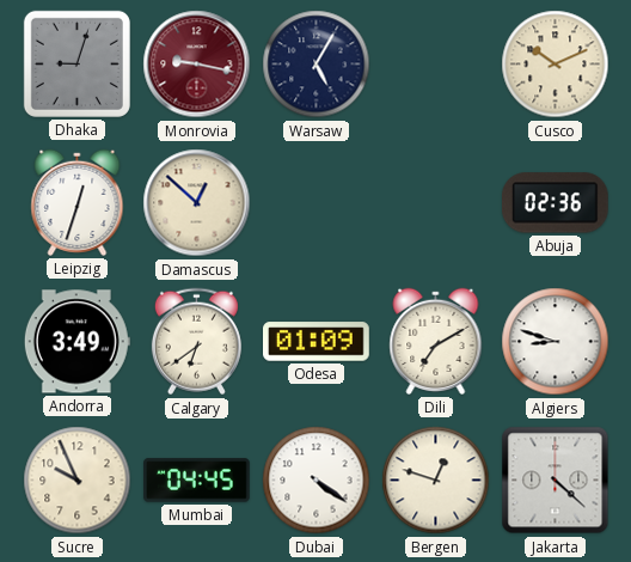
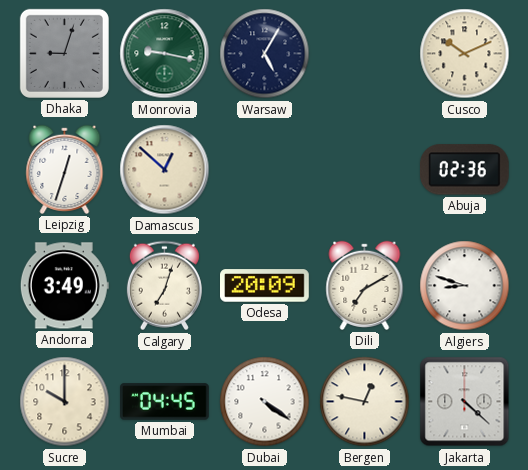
Monrovia dial: burgundy -> green (165, 54)
Calgary: 6:39 -> 7:03 (164, 286)
Odesa: 01:09 -> 20:09 (265, 286)
Sucre: 9:56 -> 10:00 (65, 402)
Bergen: 12:48 -> 12:47 (365, 402)
